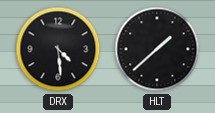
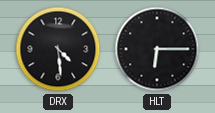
HLT: 1:38 -> 6:15 (157, 49)
